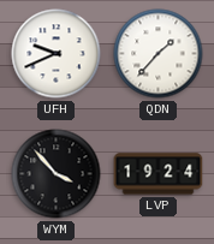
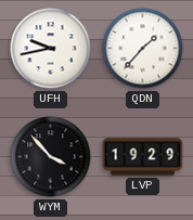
UFH: 9:41 -> 9:43 (51, 49)
LVP: 19:24 -> 19:29 (143, 157)
